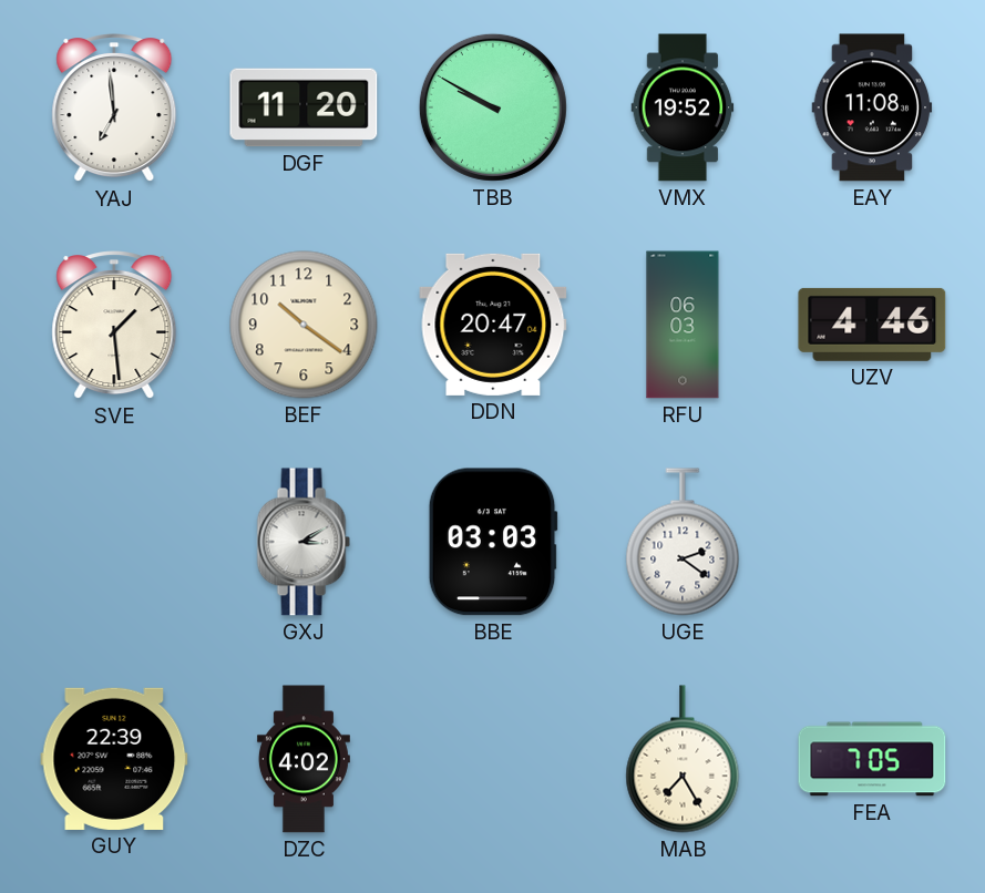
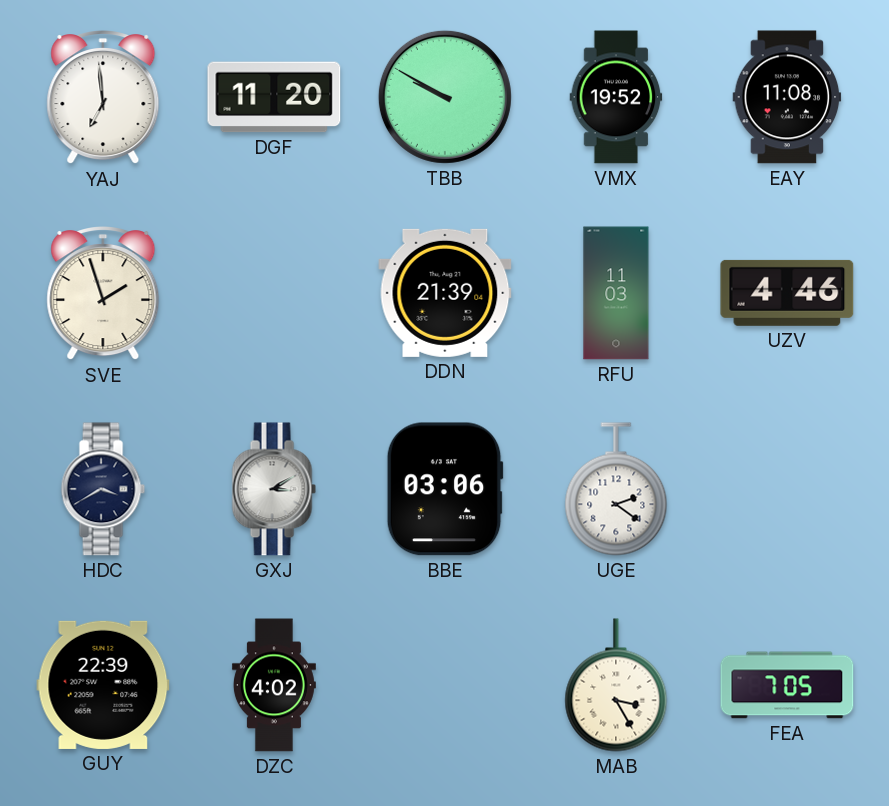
SVE: 1:29 -> 1:57 (103, 294)
BEF: 10:21 -> none (304, 325)
DDN: 20:47 -> 21:39 (445, 293)
RFU: 06:03 -> 11:03 (616, 293)
HDC: none -> 3:40 (103, 489)
BBE: 03:03 -> 03:06 (445, 489)
MAB: 7:25 -> 3:25 (616, 685)
